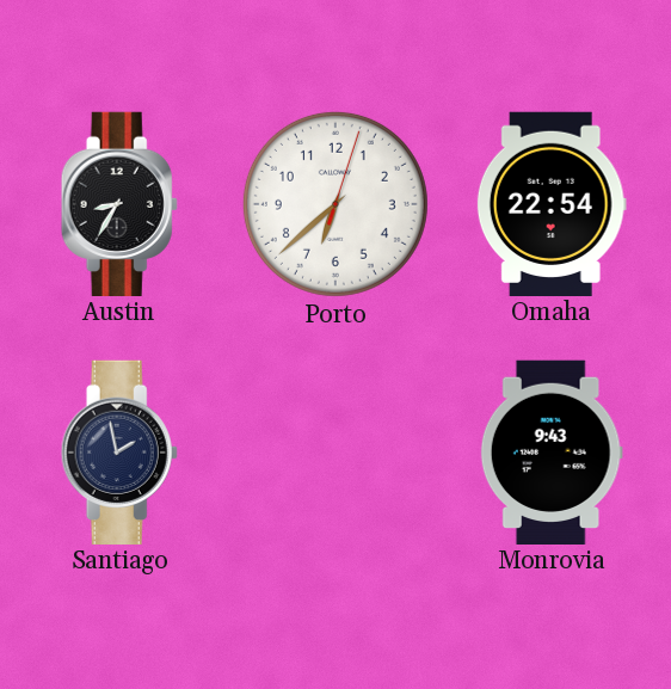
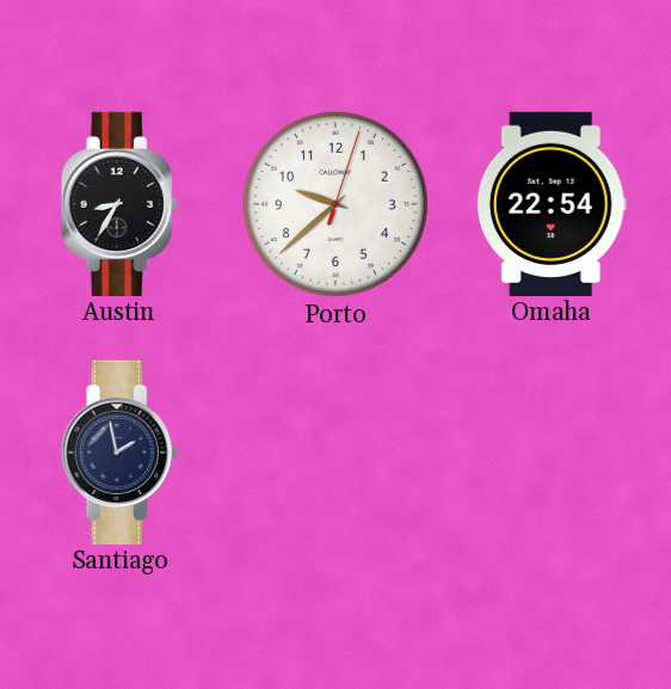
Porto: 6:38 -> 9:38 (335, 204)
Monrovia: 9:43 -> none (552, 451)
